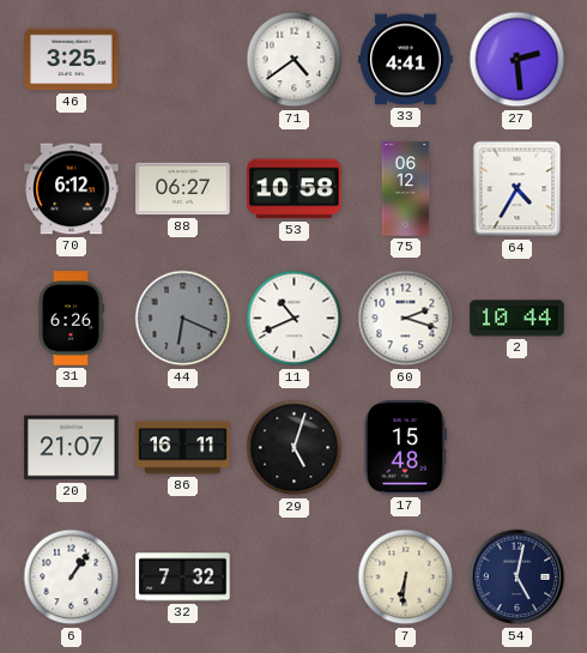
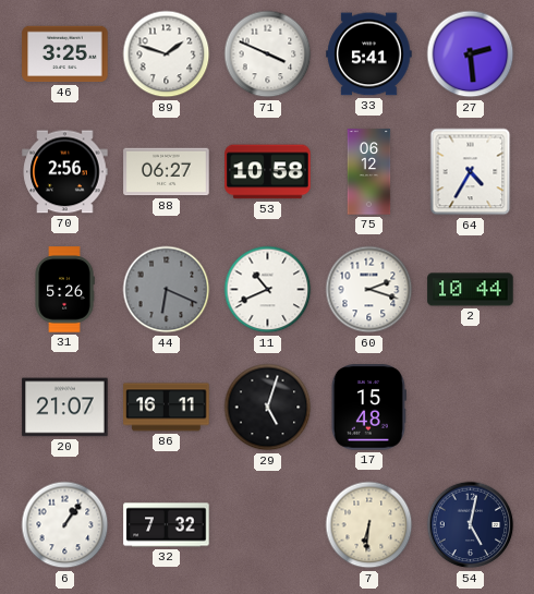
89: none -> 1:48 (167, 54)
71: 4:39 -> 3:49 (268, 54)
33: 4:41 -> 5:41 (369, 54)
70: 6:12 -> 2:56 (65, 172)
31: 6:26 -> 5:26 (64, 290)
